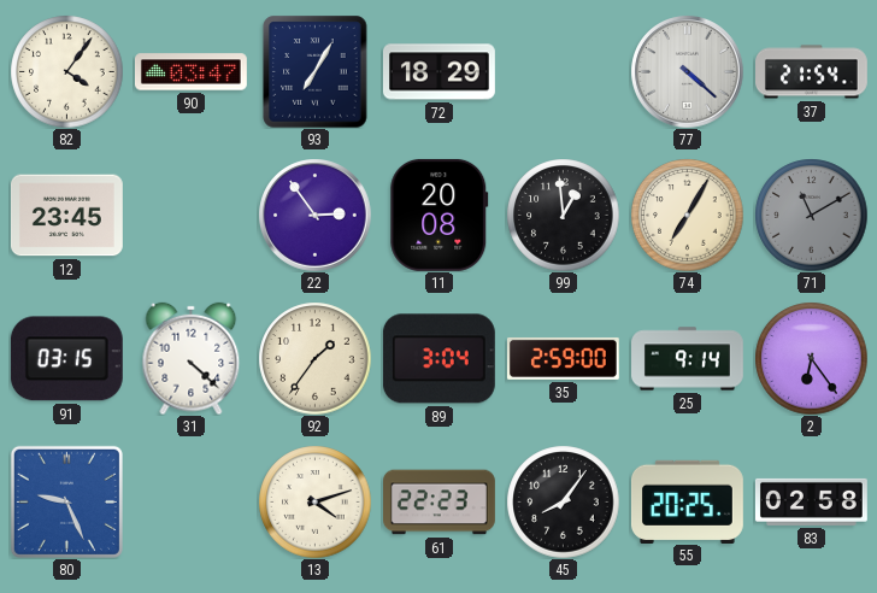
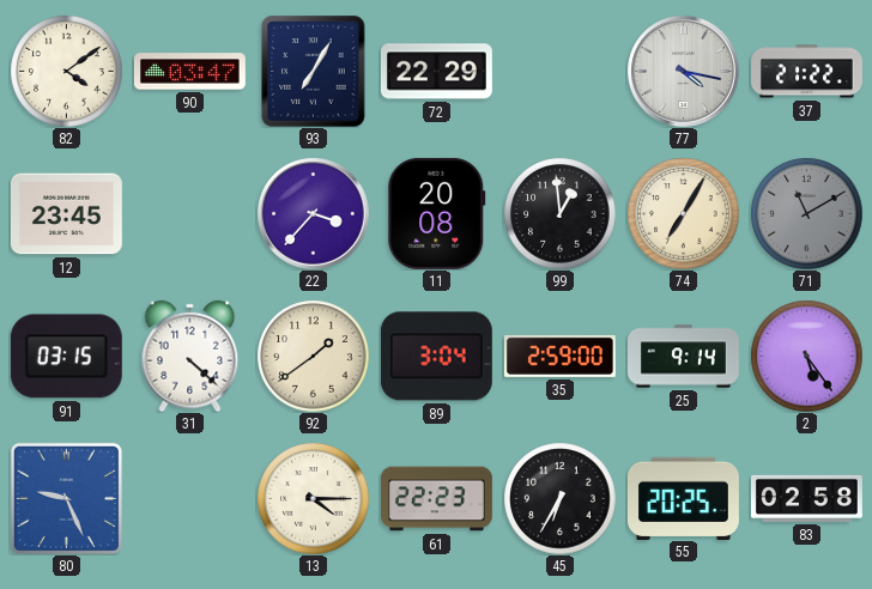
82: 4:06 -> 4:09 (66, 71)
72: 18:29 -> 22:29 (436, 72)
77: 4:22 -> 4:17 (683, 71)
37: 21:54 -> 21:22 (807, 72)
22: 2:54 -> 3:37 (313, 213)
92: 1:36 -> 1:39 (313, 356)
2: 6:24 -> 5:24 (806, 356)
13: 4:12 -> 4:15 (313, 498)
45: 8:06 -> 6:35 (559, 498)
